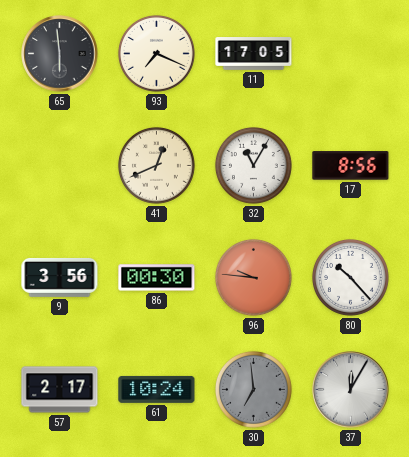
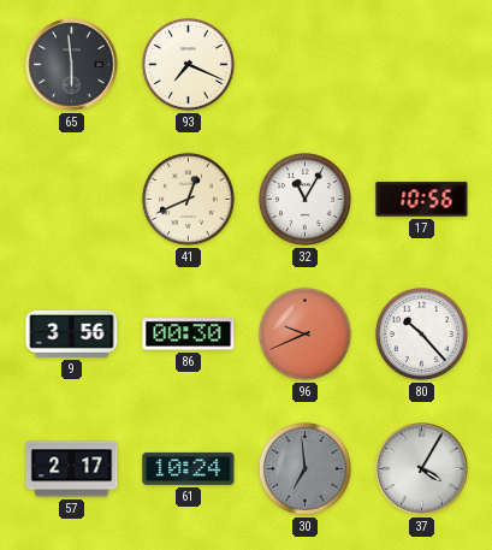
11: 17:05 -> none (254, 54)
17: 8:56 -> 10:56 (422, 200)
96: 9:46 -> 9:41 (304, 333)
37: 12:05 -> 4:05 (422, 469)
